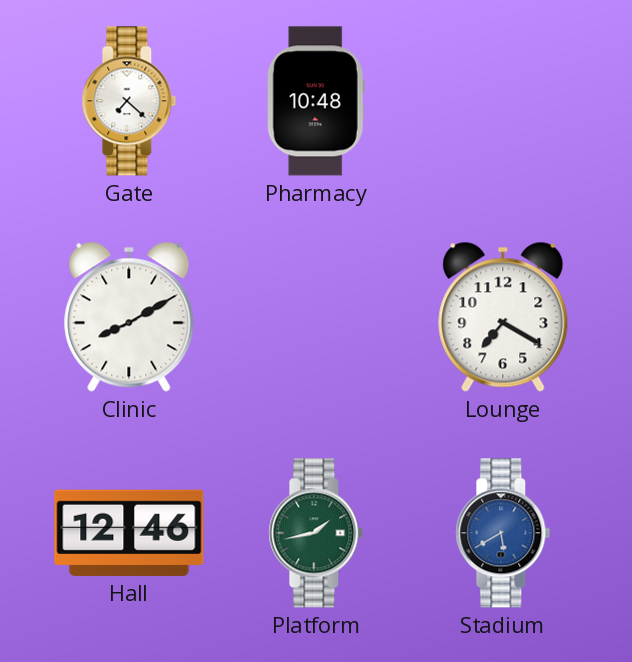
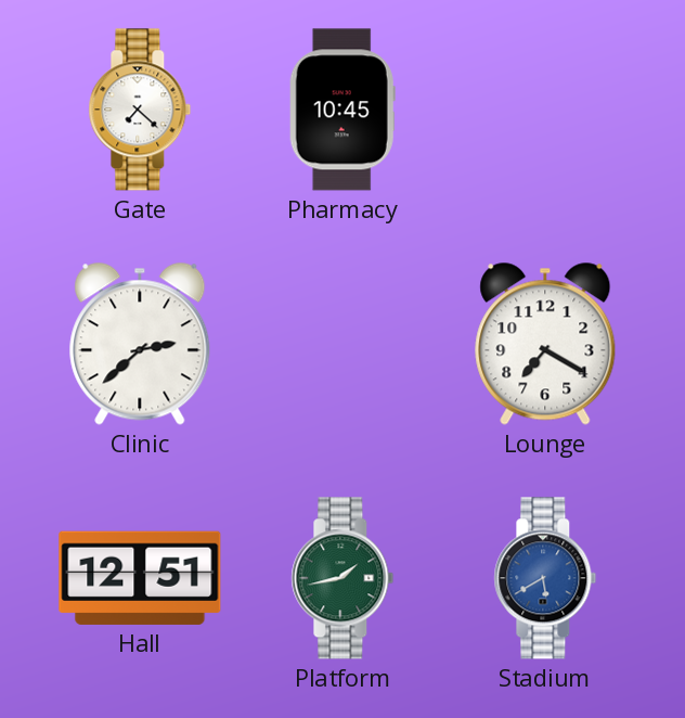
Pharmacy: 10:48 -> 10:45 (342, 110)
Clinic: 8:10 -> 2:38 (140, 344)
Hall: 12:46 -> 12:51 (140, 578)
